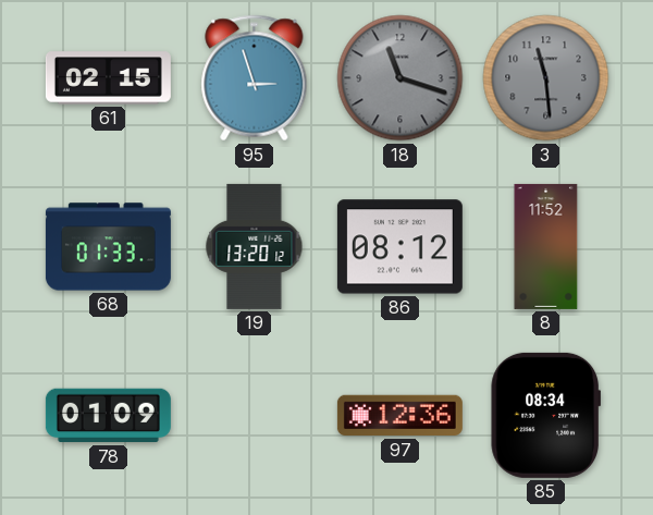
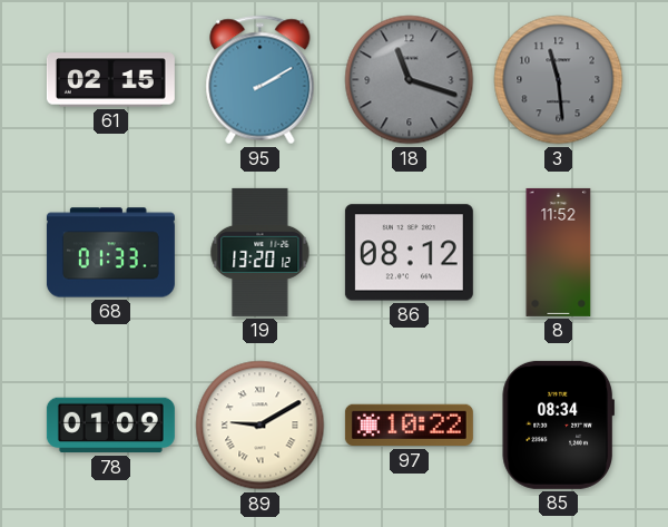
95: 2:57 -> 2:10 (261, 80)
89: none -> 9:10 (261, 426)
97: 12:36 -> 10:22 (409, 426)
